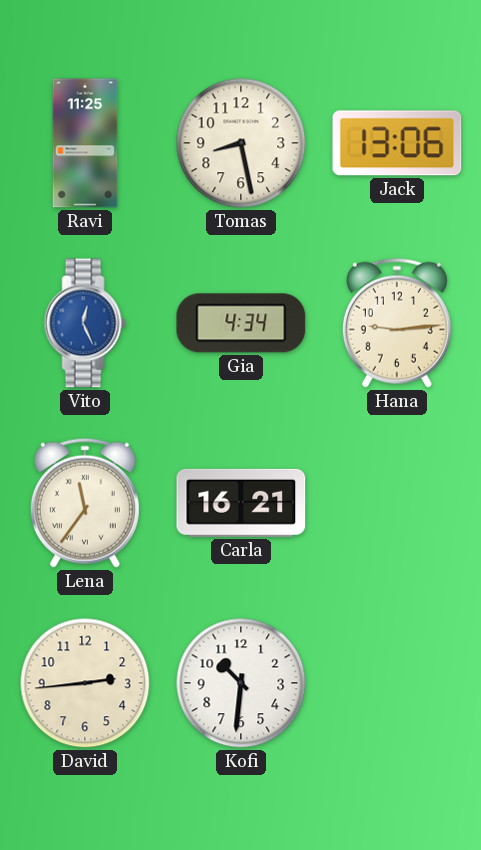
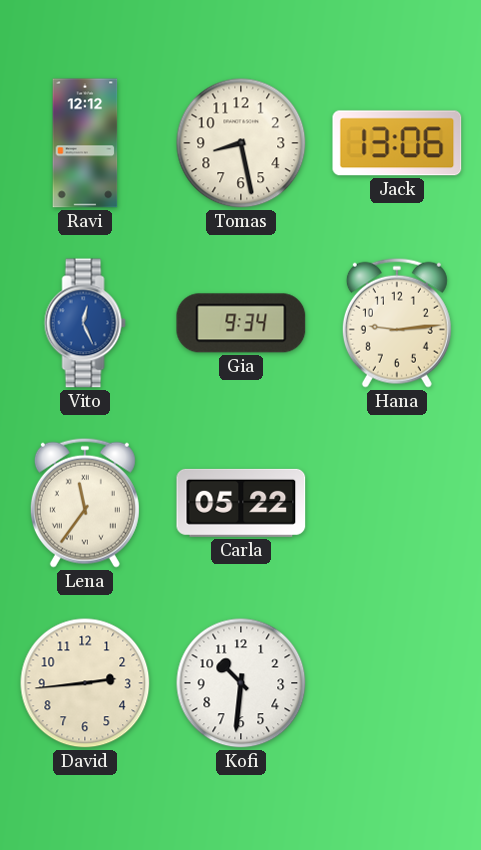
Ravi: 11:25 -> 12:12 (85, 143)
Gia: 4:34 -> 9:34 (241, 323)
Carla: 16:21 -> 05:22 (241, 503)
